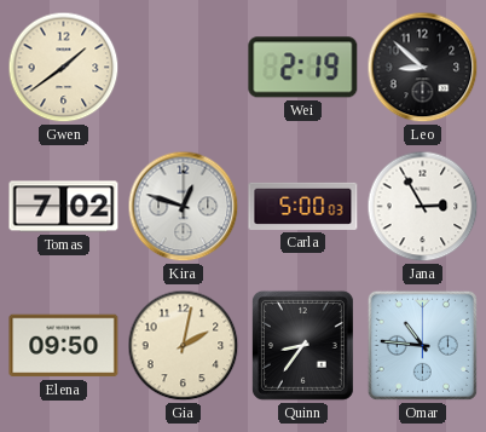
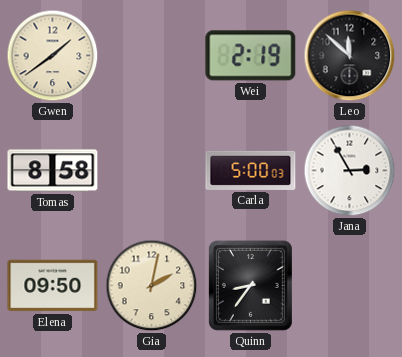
Leo: 8:52 -> 11:52 (350, 56)
Tomas: 7:02 -> 8:58 (53, 171)
Kira: 12:48 -> none (184, 207)
Omar: 10:46 -> none (422, 345)
